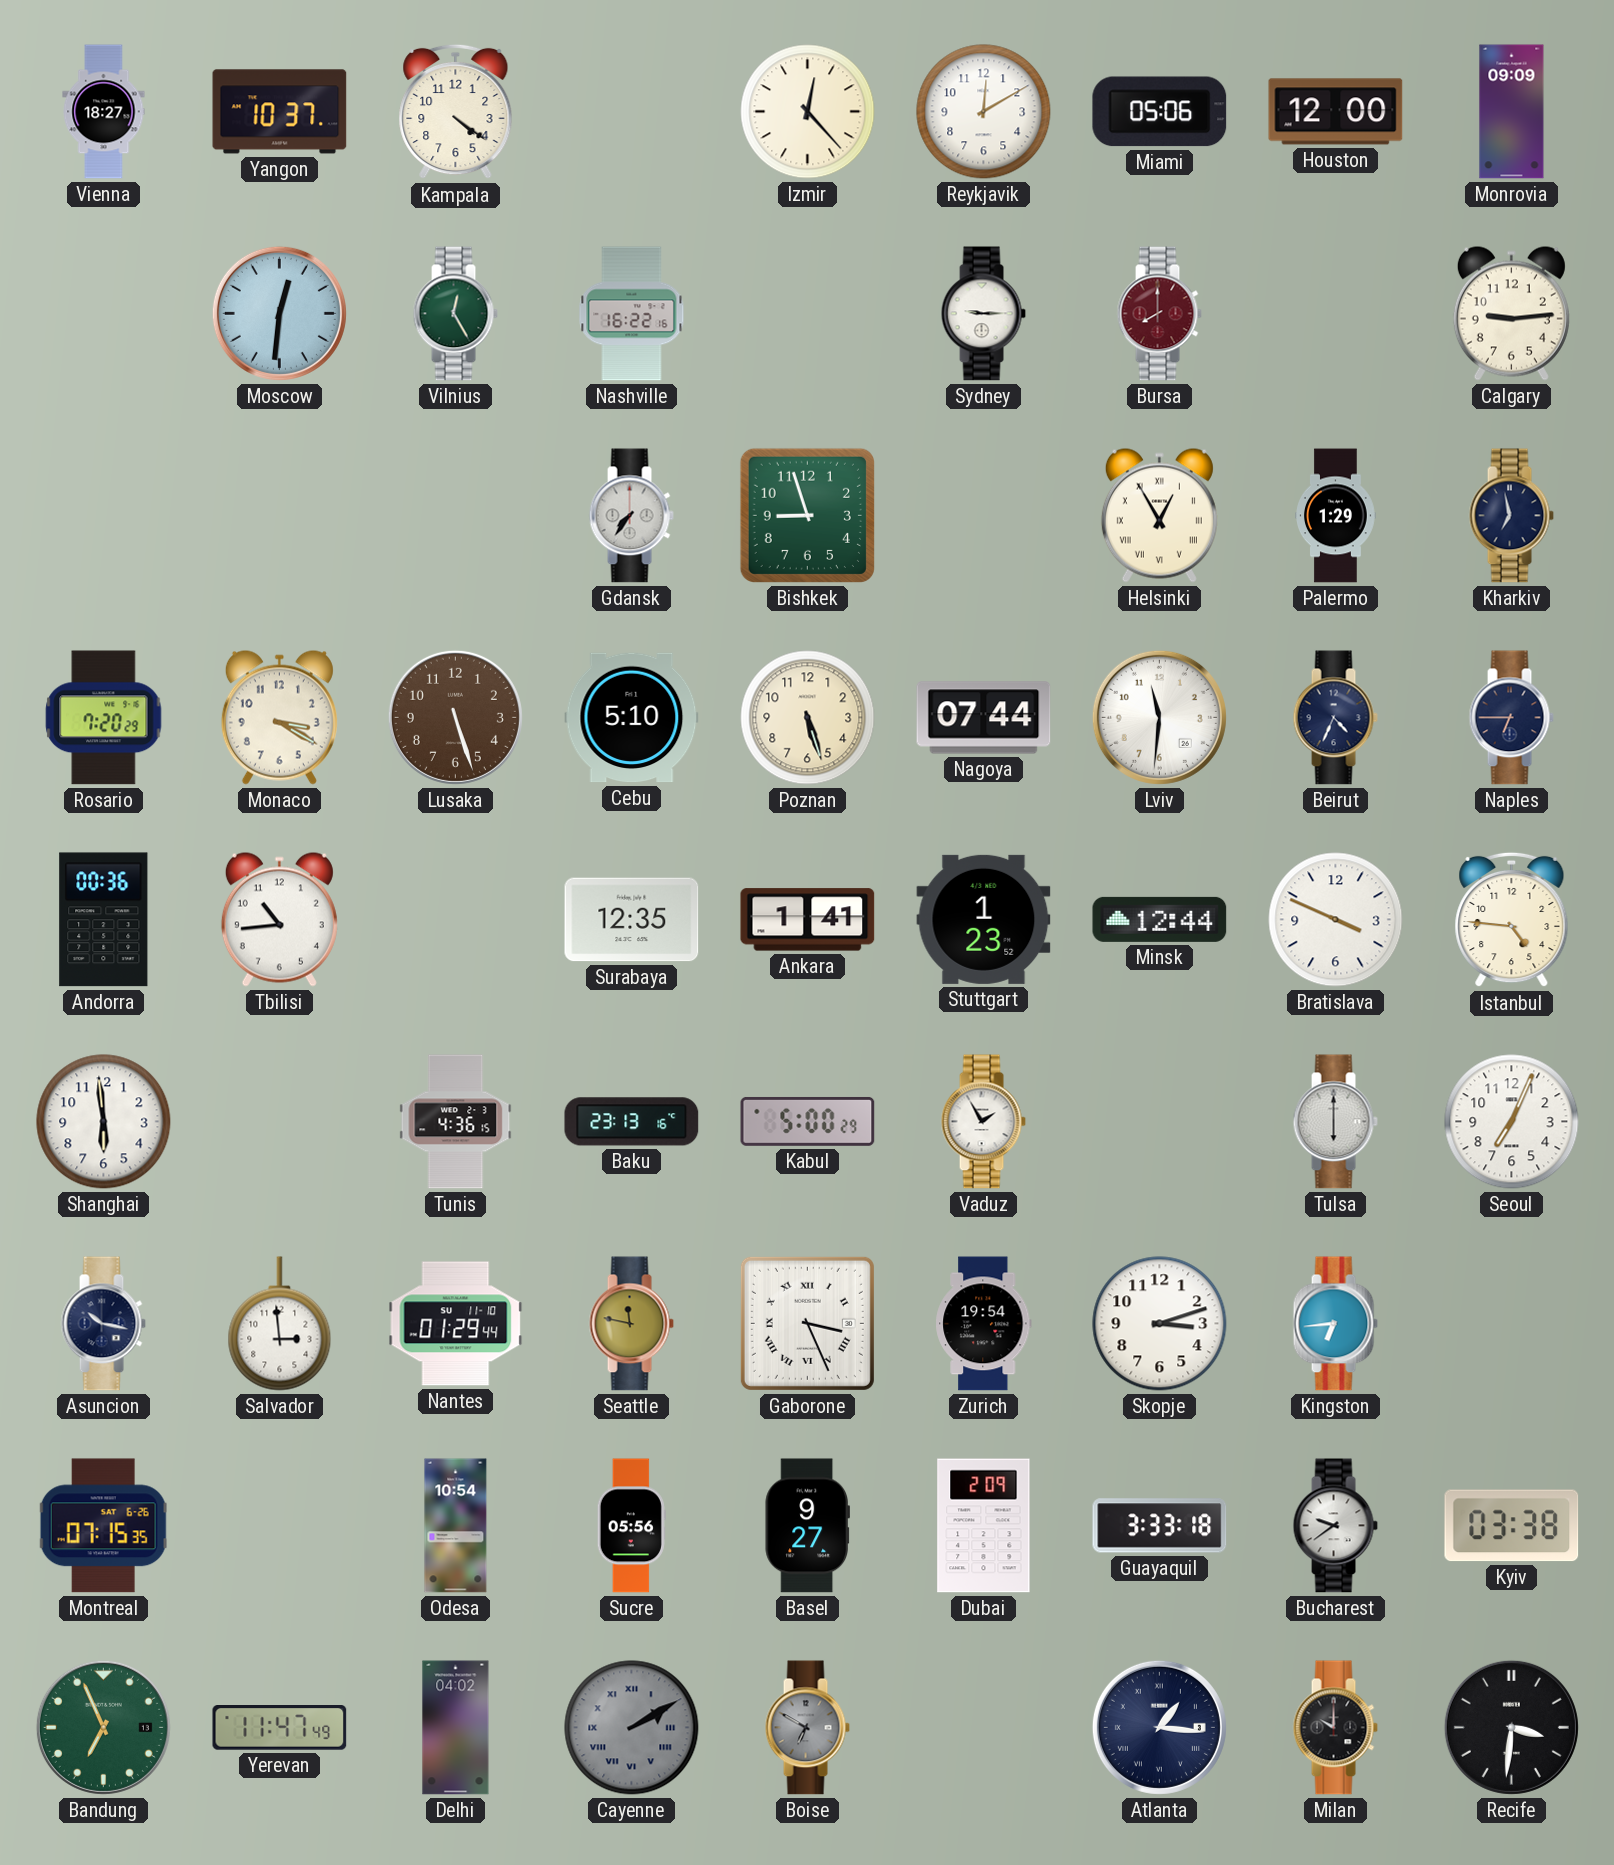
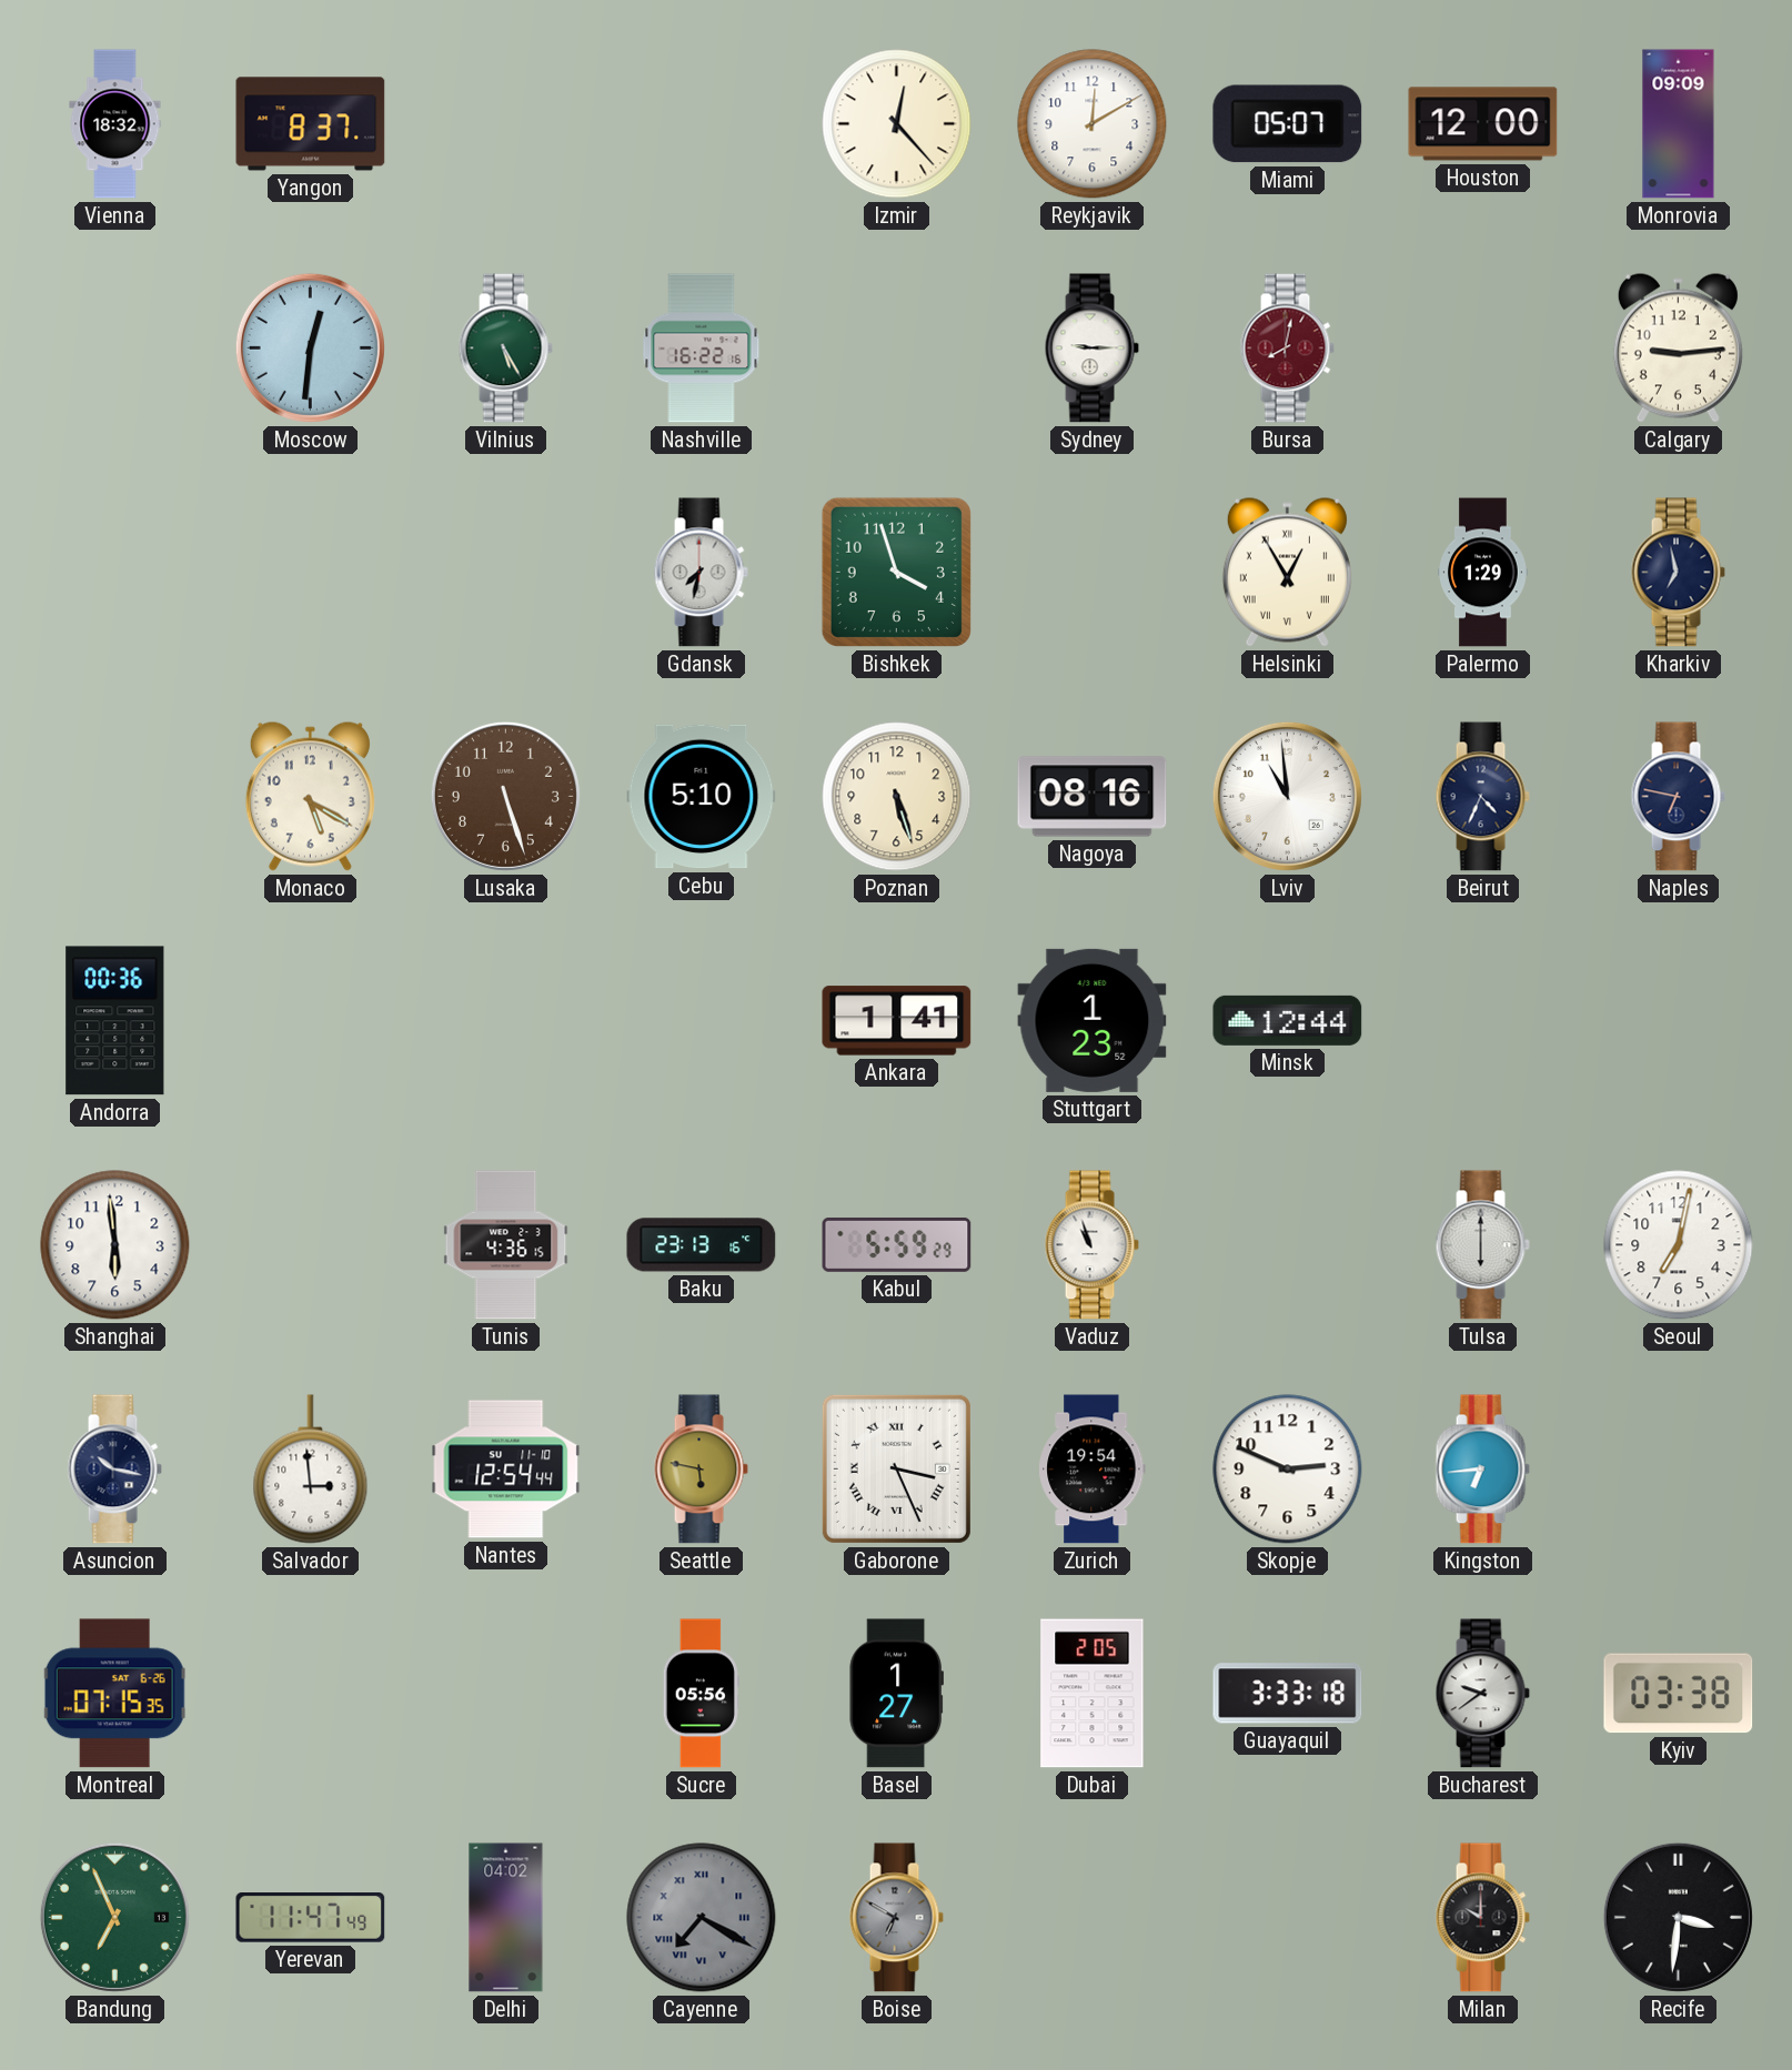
Vienna: 18:27 -> 18:32 (115, 124)
Yangon: 10:37 -> 8:37 (311, 124)
Kampala: 4:21 -> none (456, 112)
Miami: 05:06 -> 05:07 (1288, 124)
Vilnius: 12:25 -> 5:25 (505, 349)
Bursa: 8:00 -> 8:02 (1287, 349)
Gdansk: 7:36 -> 7:32 (701, 573)
Bishkek: 8:57 -> 3:57 (896, 572)
Rosario: 7:20 -> none (104, 718)
Monaco: 3:20 -> 5:20 (310, 796)
Nagoya: 07:44 -> 08:16 (1093, 797)
Lviv: 11:31 -> 10:59 (1287, 796)
Naples: 6:45 -> 6:47 (1678, 797)
Tbilisi: 10:44 -> none (279, 919)
Surabaya: 12:35 -> none (632, 920)
Bratislava: 3:49 -> none (1336, 920)
Istanbul: 4:46 -> none (1512, 920)
Kabul: 5:00 -> 5:59 (897, 1244)
Vaduz: 1:55 -> 10:57 (1091, 1245)
Seoul: 7:04 -> 7:02 (1679, 1245)
Nantes: 01:29 -> 12:54 (506, 1470)
Seattle: 11:47 -> 5:47 (701, 1470)
Skopje: 3:12 -> 2:49 (1288, 1470)
Odesa: 10:54 -> none (456, 1526)
Basel: 9:27 -> 1:27 (896, 1694)
Dubai: 2:09 -> 2:05 (1093, 1694)
Cayenne: 2:10 -> 7:20 (702, 1918)
Atlanta: 1:16 -> none (1159, 1727)
